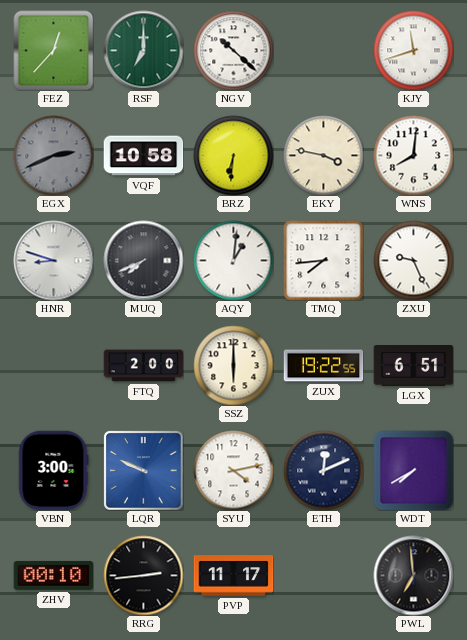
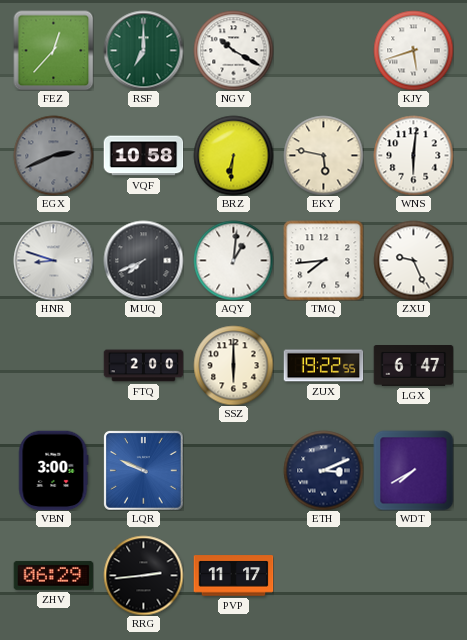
NGV: 10:22 -> 10:20 (233, 50)
KJY: 11:42 -> 5:42 (413, 50)
EKY: 3:47 -> 5:47 (323, 155)
WNS: 8:01 -> 6:01 (413, 155)
LGX: 6:51 -> 6:47 (413, 366)
SYU: 4:13 -> none (233, 470)
ETH: 12:11 -> 3:11 (323, 470)
ZHV: 00:10 -> 06:29 (53, 575)
PWL: 6:59 -> none (413, 575)
